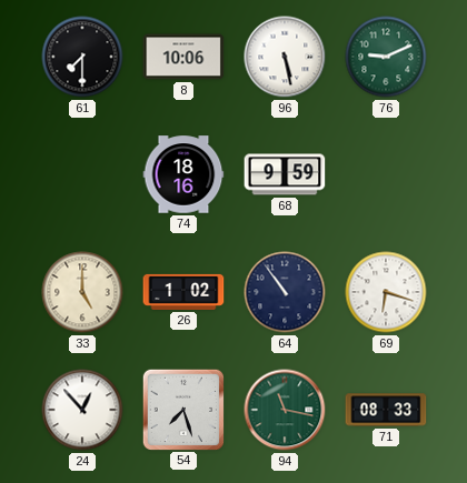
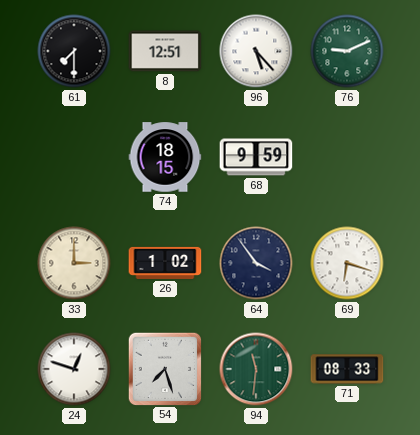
8: 10:06 -> 12:51 (165, 51)
96: 5:28 -> 5:23 (256, 51)
74: 18:16 -> 18:15 (165, 157)
33: 5:00 -> 3:00 (74, 263)
64: 10:54 -> 3:54 (256, 263)
24: 12:53 -> 12:48 (74, 369)
94: 11:17 -> 11:31 (256, 369)
